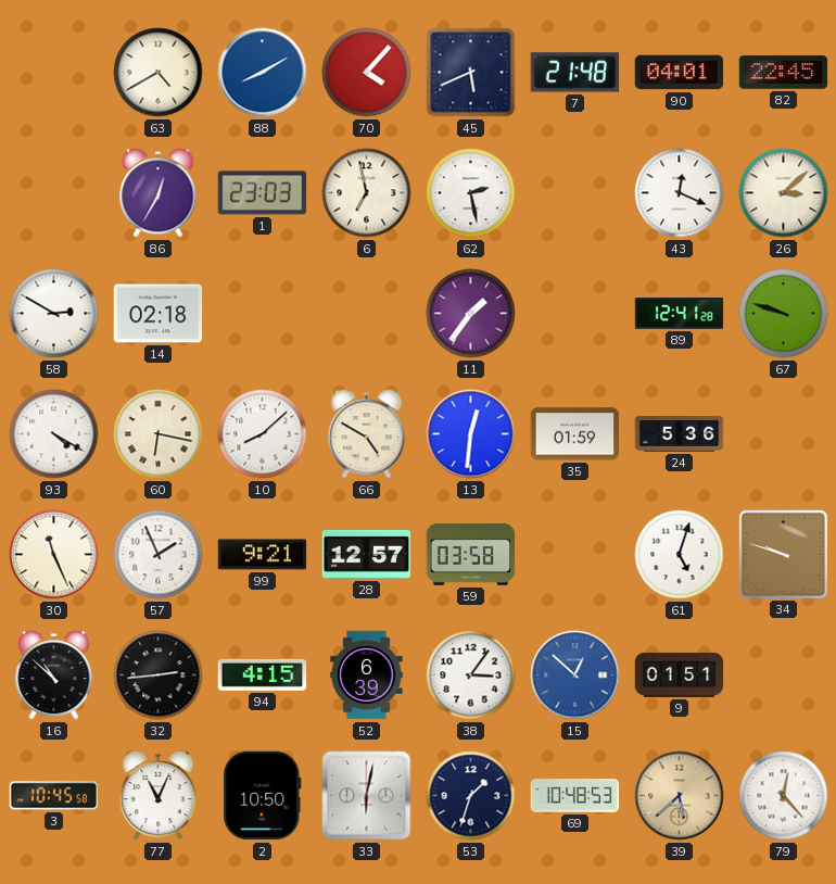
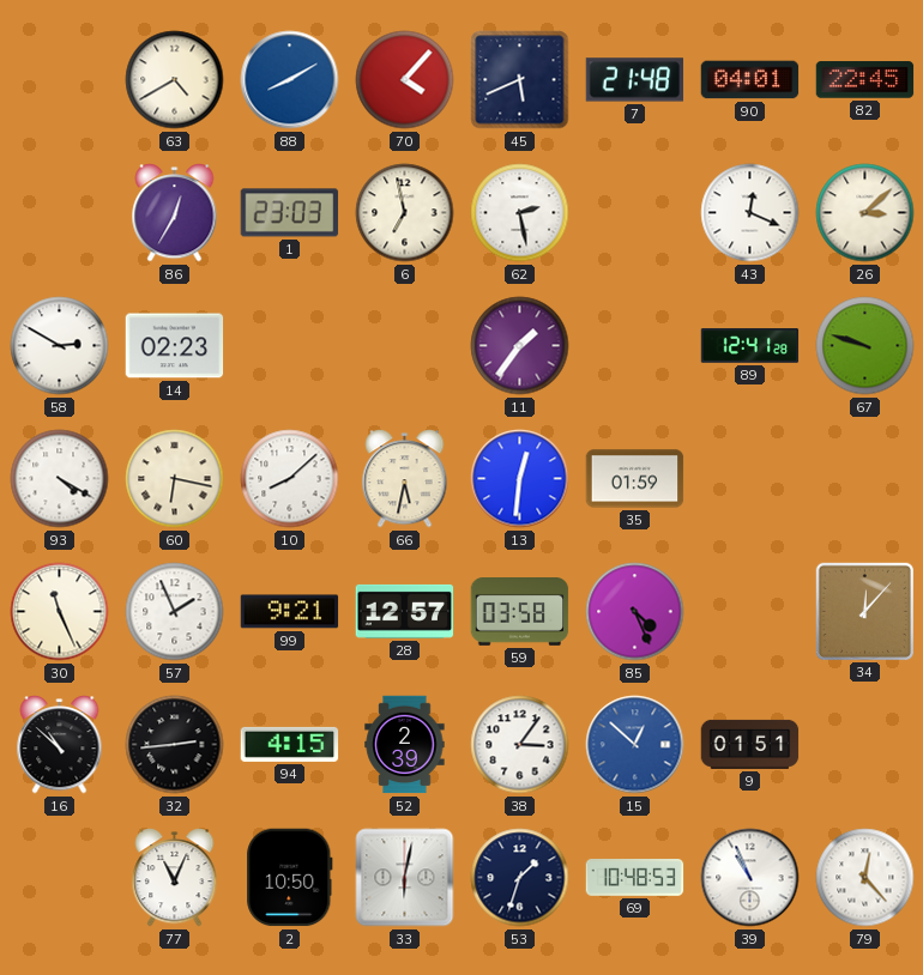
14: 02:18 -> 02:23 (175, 346)
66: 4:50 -> 5:32 (405, 479)
24: 5:36 -> none (680, 434)
85: none -> 4:26 (635, 612)
61: 5:03 -> none (680, 555)
34: 9:48 -> 12:07 (864, 611)
52: 6:39 -> 2:39 (405, 745)
3: 10:45 -> none (54, 796)
39: 5:38 -> 10:56 (750, 878)
39 dial: champagne -> white (750, 878)
